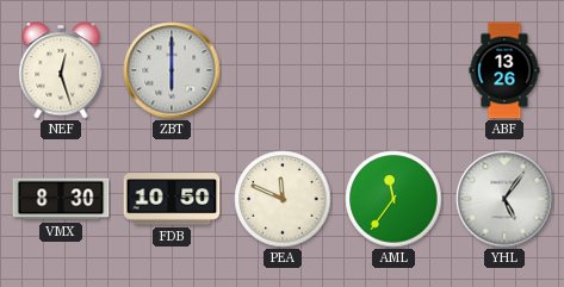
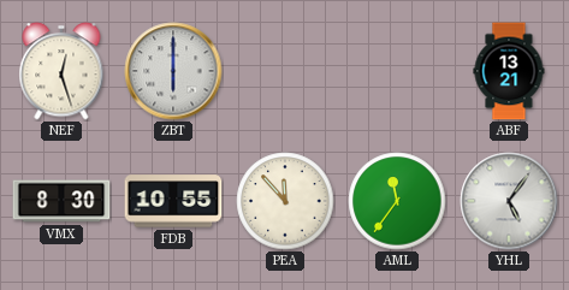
ABF: 13:26 -> 13:21 (509, 71)
FDB: 10:50 -> 10:55 (173, 201)
PEA: 11:49 -> 11:53 (285, 201)
